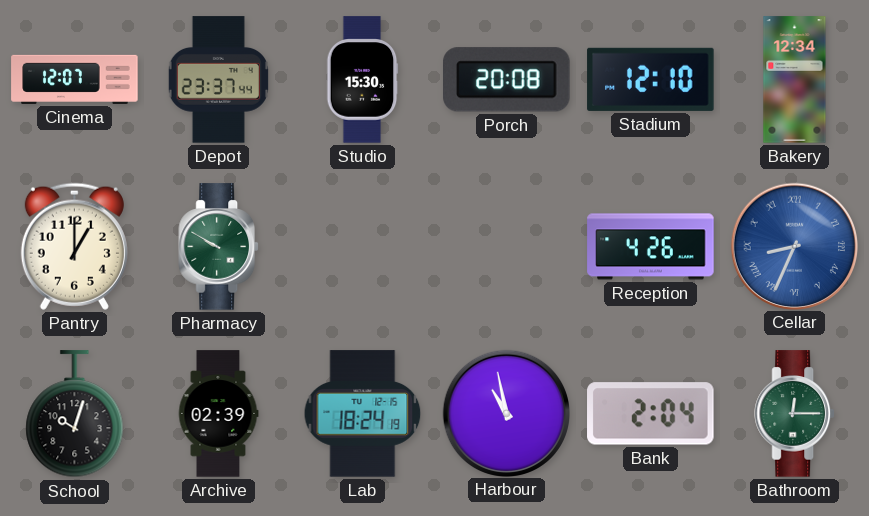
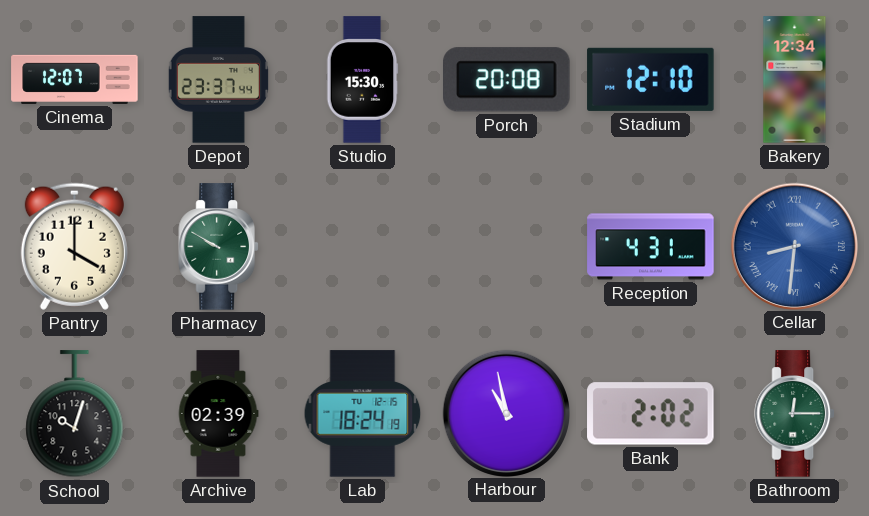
Pantry: 1:00 -> 4:00 (74, 246)
Reception: 4:26 -> 4:31 (651, 247)
Cellar: 8:34 -> 8:31 (794, 246)
Bank: 2:04 -> 2:02 (651, 414)
